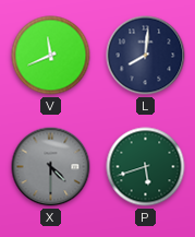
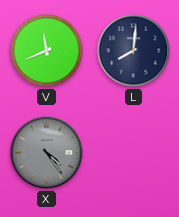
X: 4:30 -> 4:24 (47, 153)
P: 5:42 -> none (146, 167)
